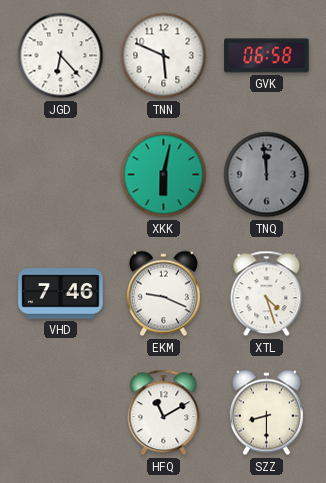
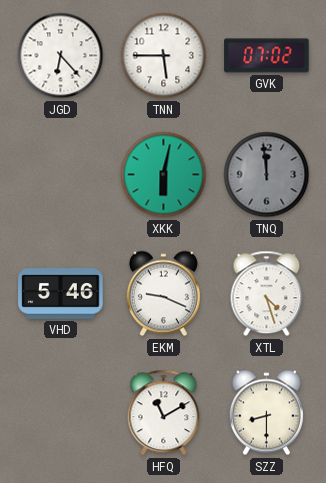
TNN: 5:49 -> 5:45 (164, 56)
GVK: 06:58 -> 07:02 (267, 56)
VHD: 7:46 -> 5:46 (61, 294)
